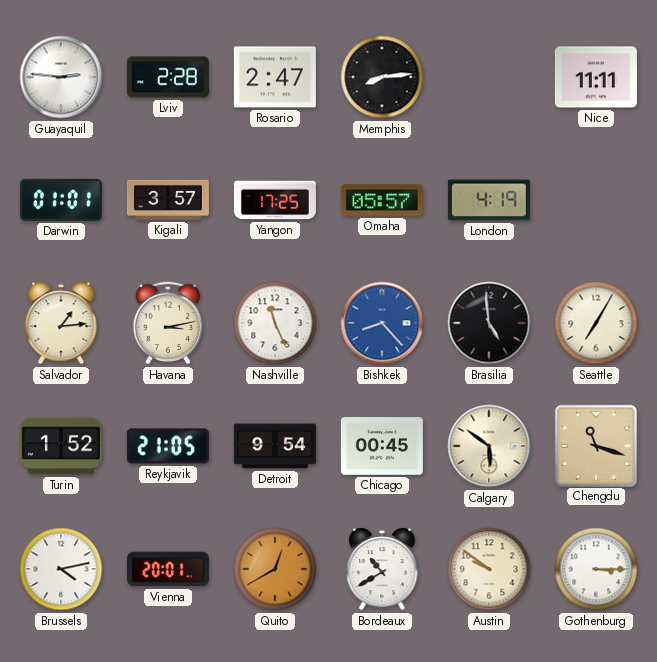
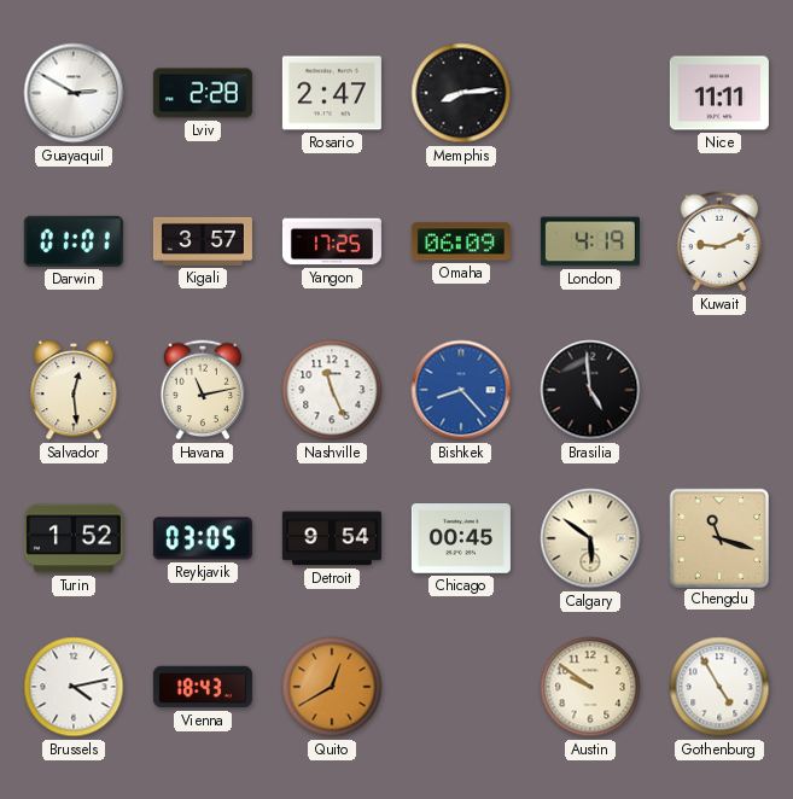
Guayaquil: 2:46 -> 2:50 (74, 93)
Omaha: 05:57 -> 06:09 (461, 241)
Kuwait: none -> 9:11 (719, 241)
Salvador: 1:14 -> 12:29 (74, 391)
Havana: 3:13 -> 11:13 (203, 390)
Seattle: 7:05 -> none (596, 323)
Reykjavik: 21:05 -> 03:05 (203, 538)
Vienna: 20:01 -> 18:43 (203, 687)
Bordeaux: 10:40 -> none (382, 570)
Gothenburg: 3:15 -> 4:55 (719, 687)
